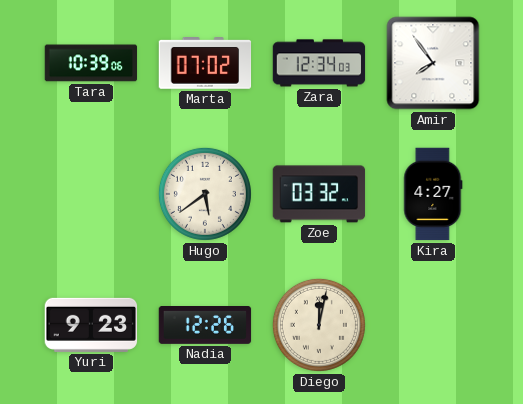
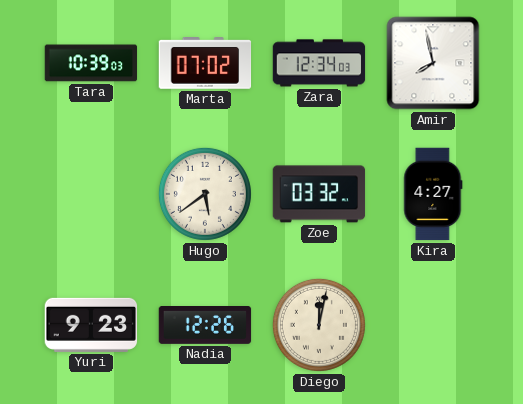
Tara: 10:39:06 -> 10:39:03 (91, 63)
Amir: 7:54 -> 7:58 (433, 63)
